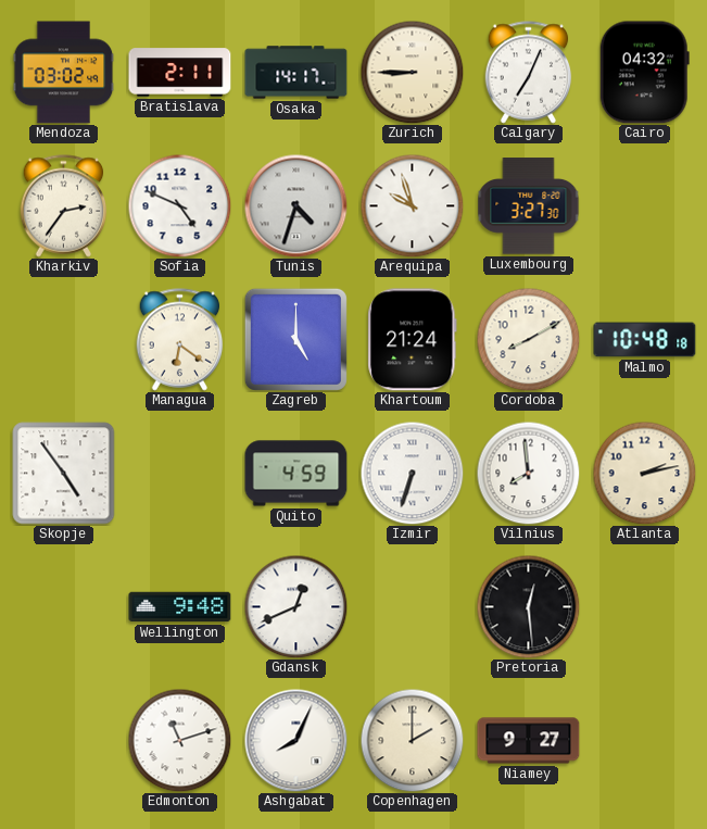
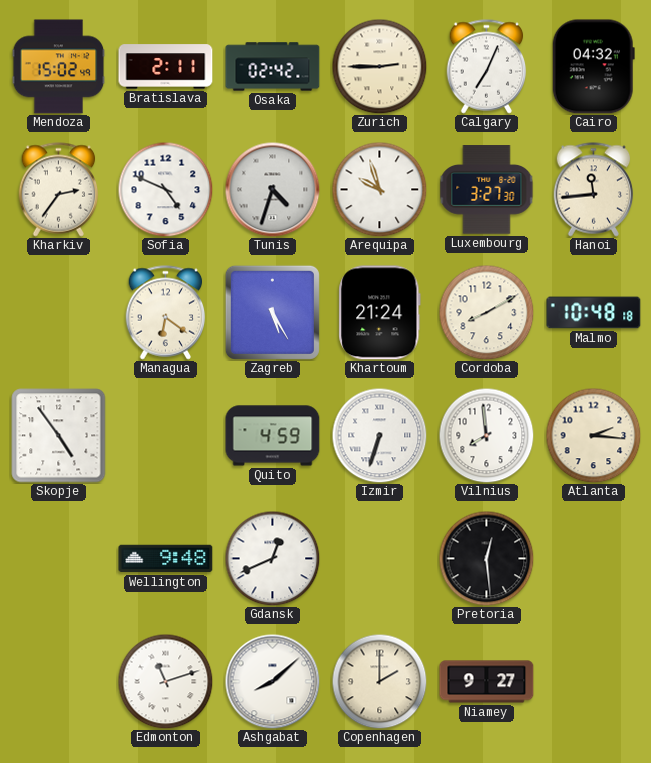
Mendoza: 03:02 -> 15:02 (59, 67)
Osaka: 14:17 -> 02:42 (273, 67)
Zurich: 8:45 -> 2:45 (379, 66)
Hanoi: none -> 11:44 (594, 190)
Zagreb: 5:00 -> 5:25 (272, 312)
Atlanta: 2:13 -> 2:16 (593, 435)
Ashgabat: 8:04 -> 8:08 (272, 681)
